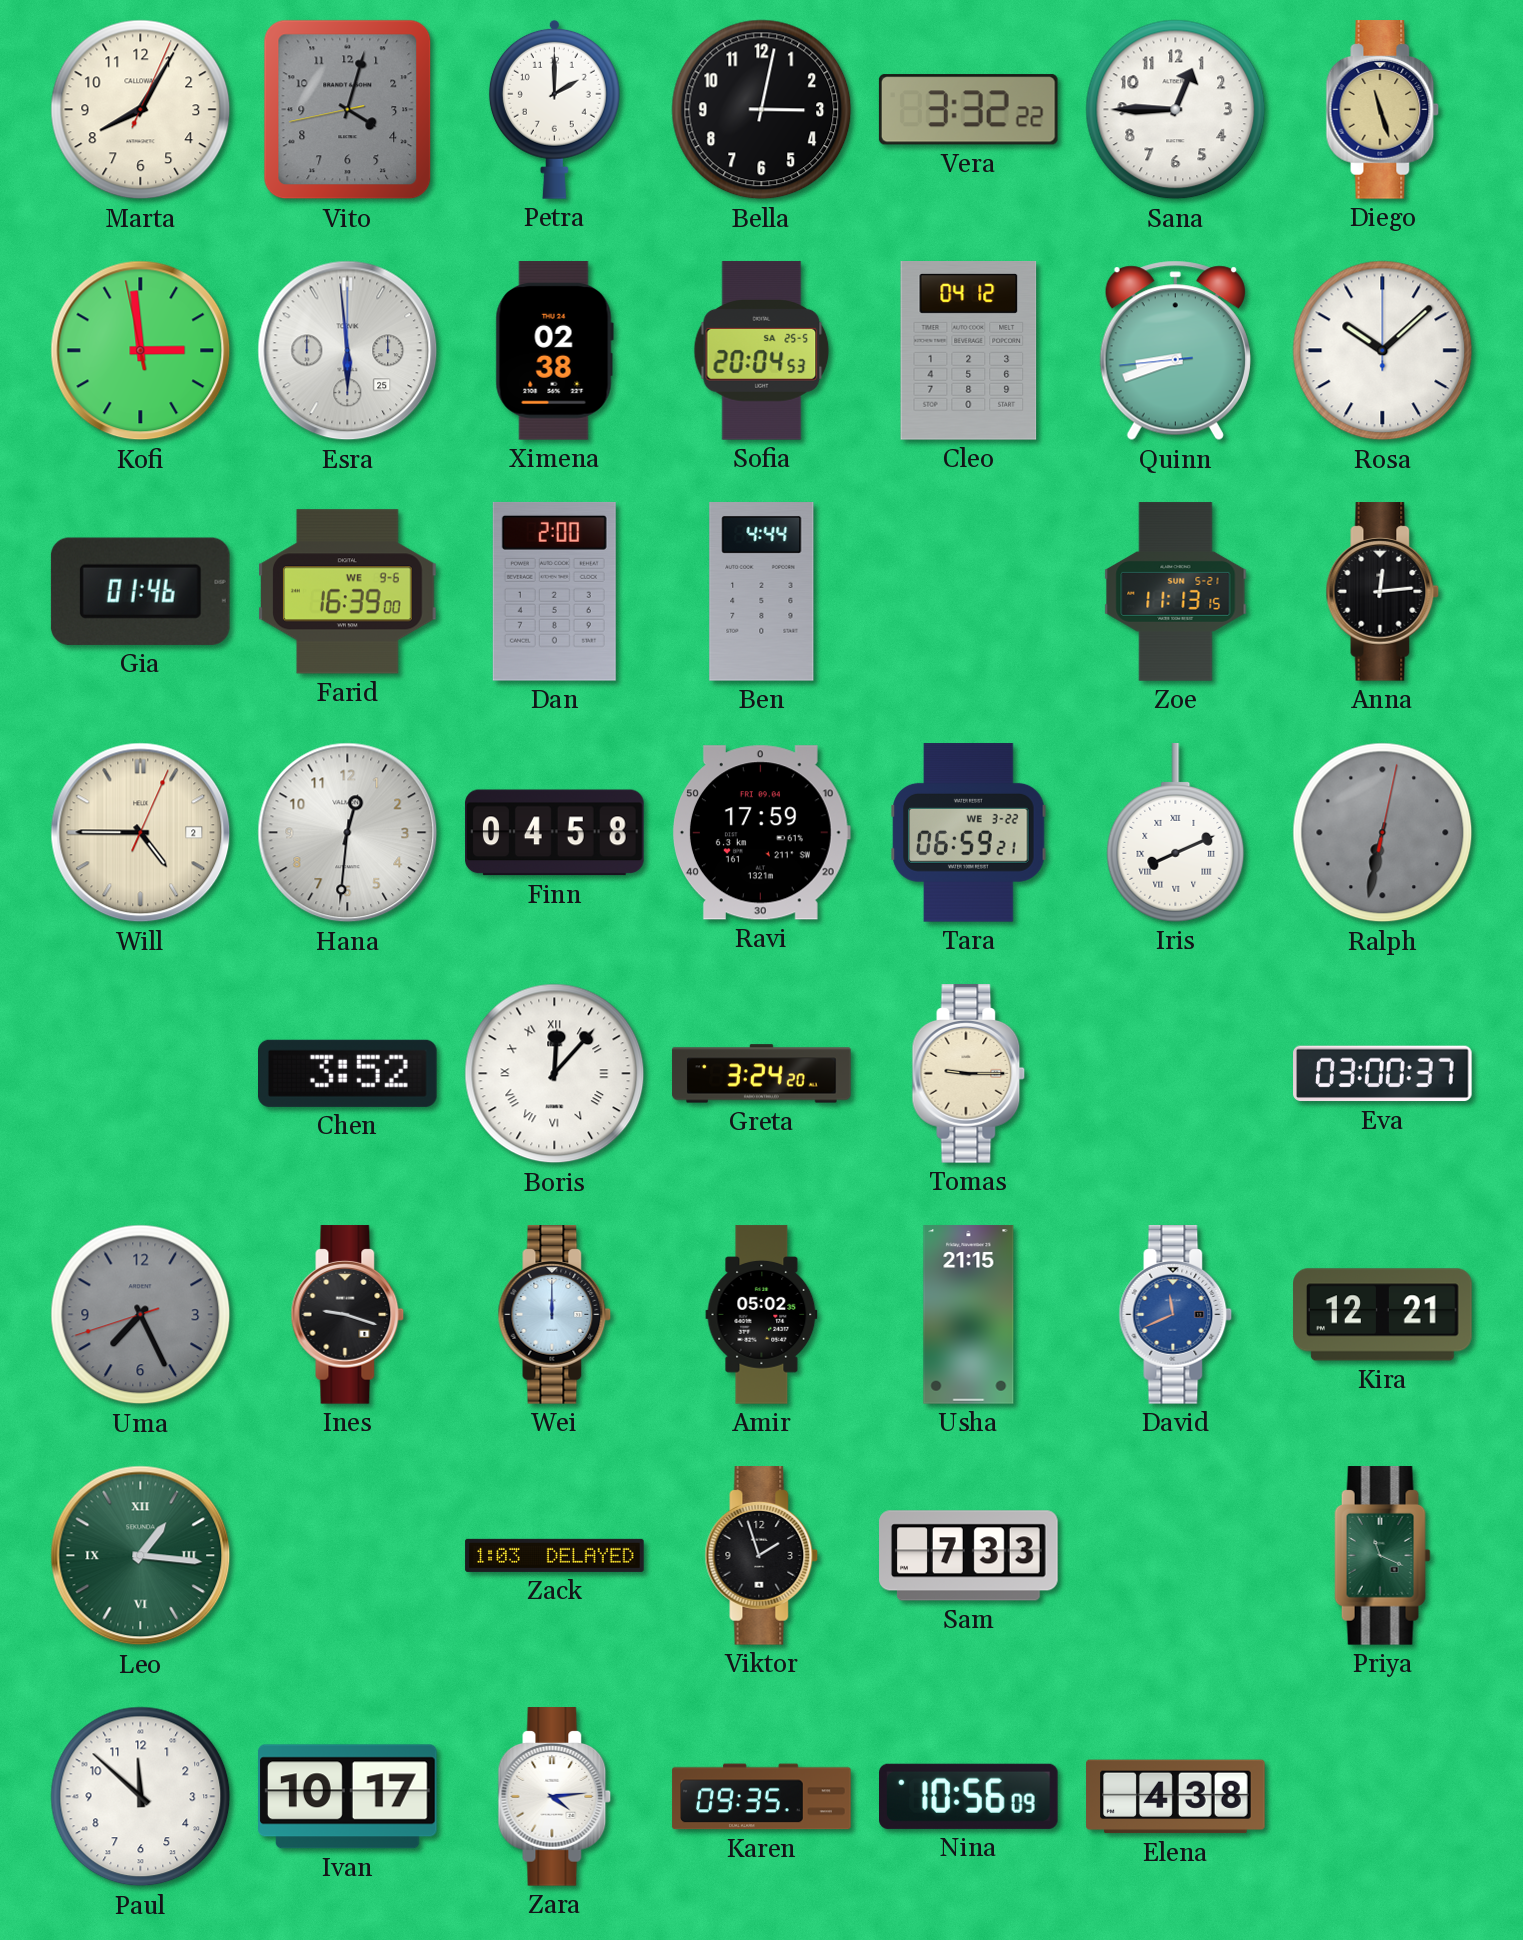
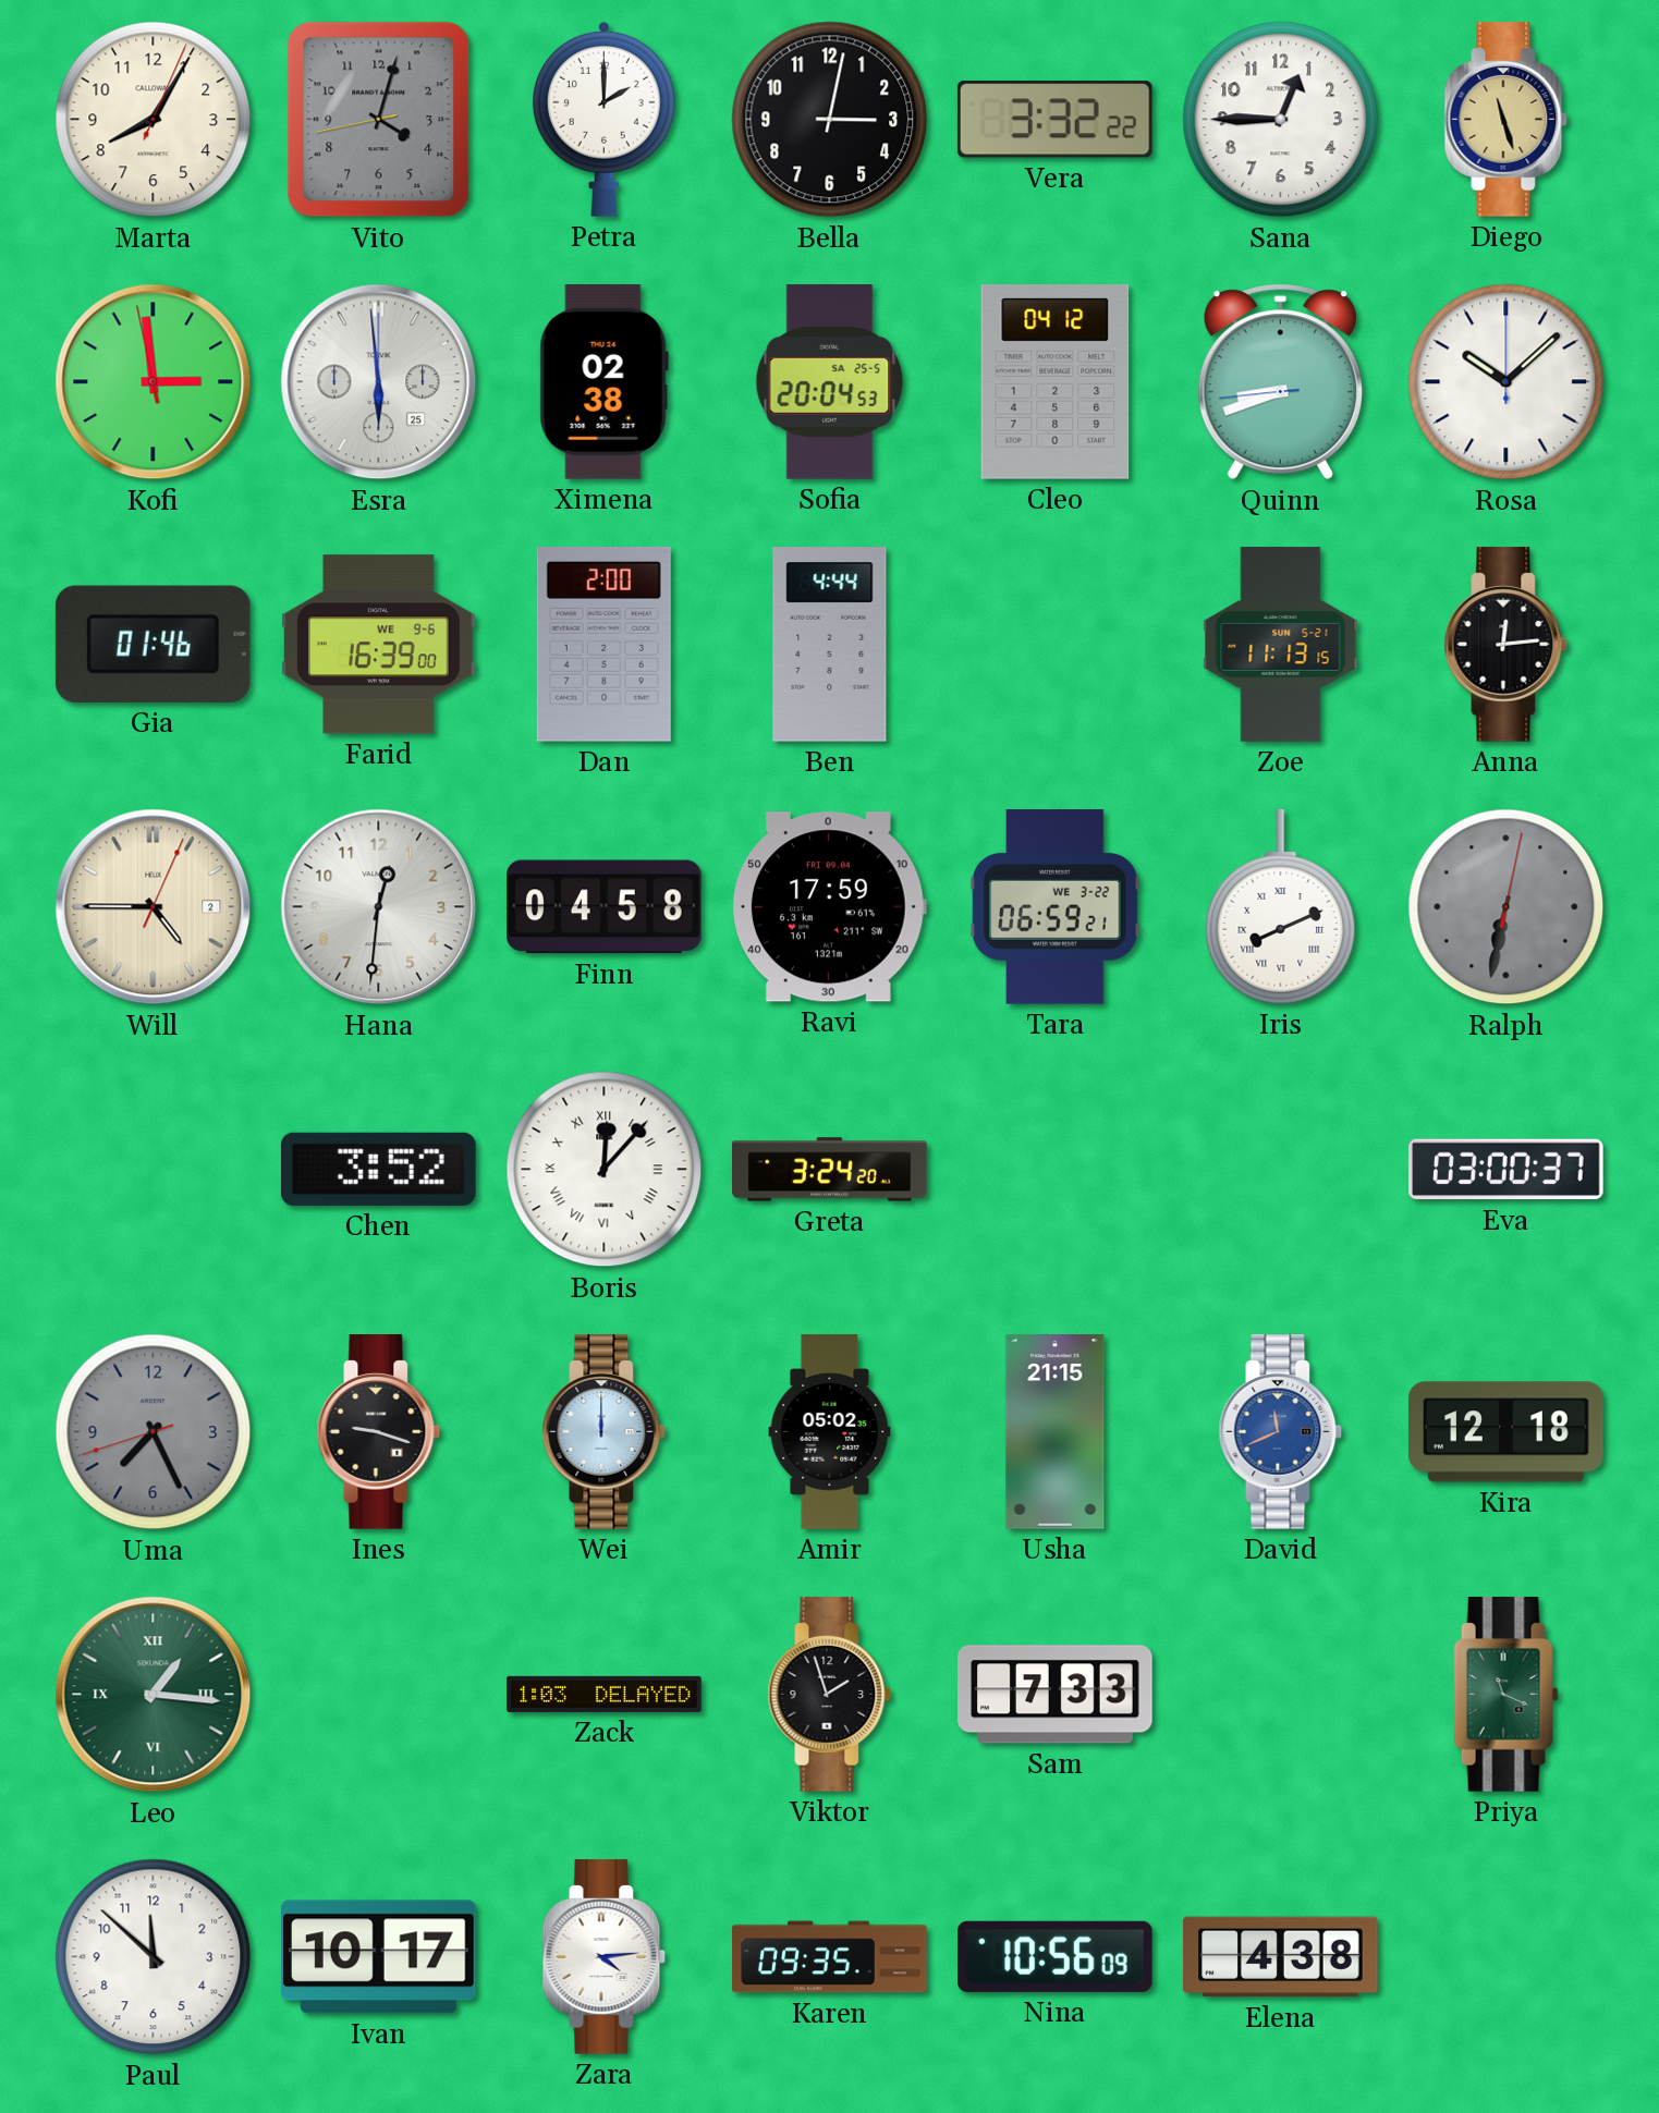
Tomas: 9:15 -> none (969, 1074)
Kira: 12:21 -> 12:18 (1506, 1432)
